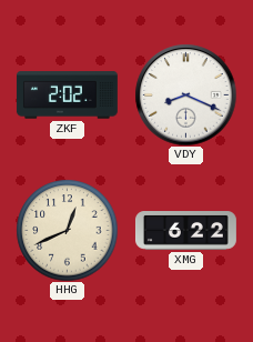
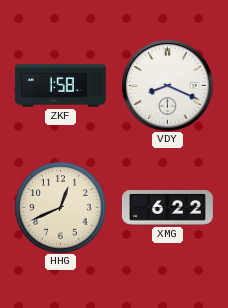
ZKF: 2:02 -> 1:58 (60, 86)
